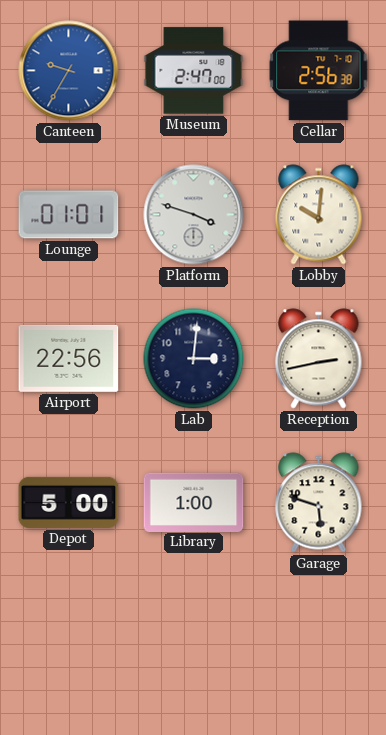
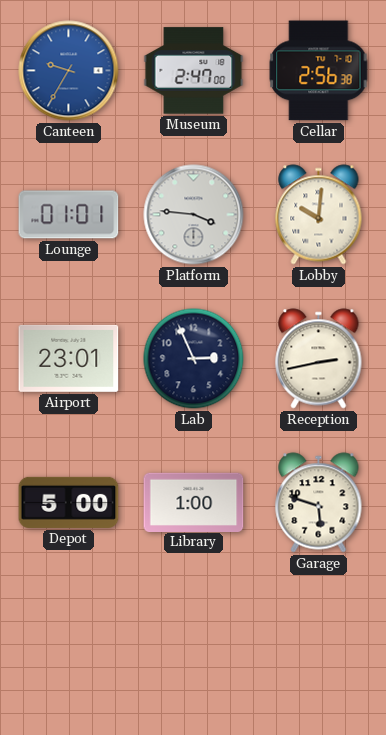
Platform: 3:48 -> 3:46 (194, 215)
Airport: 22:56 -> 23:01 (69, 358)
Lab: 3:01 -> 2:56 (194, 359)
